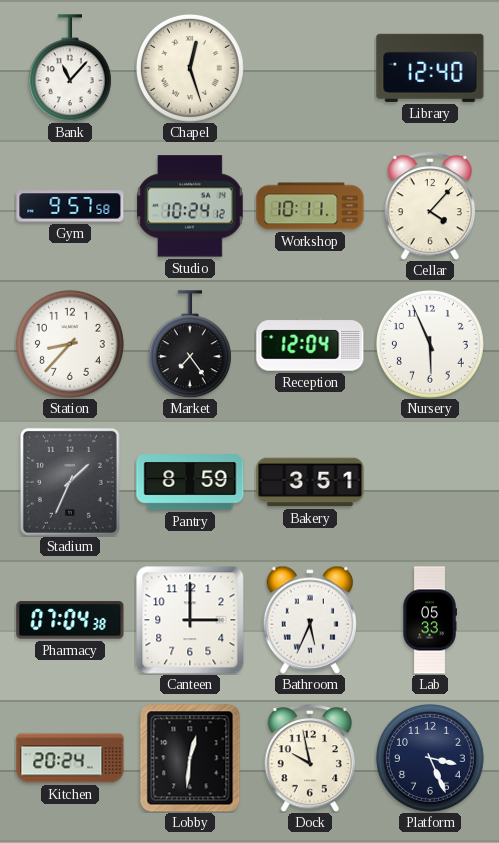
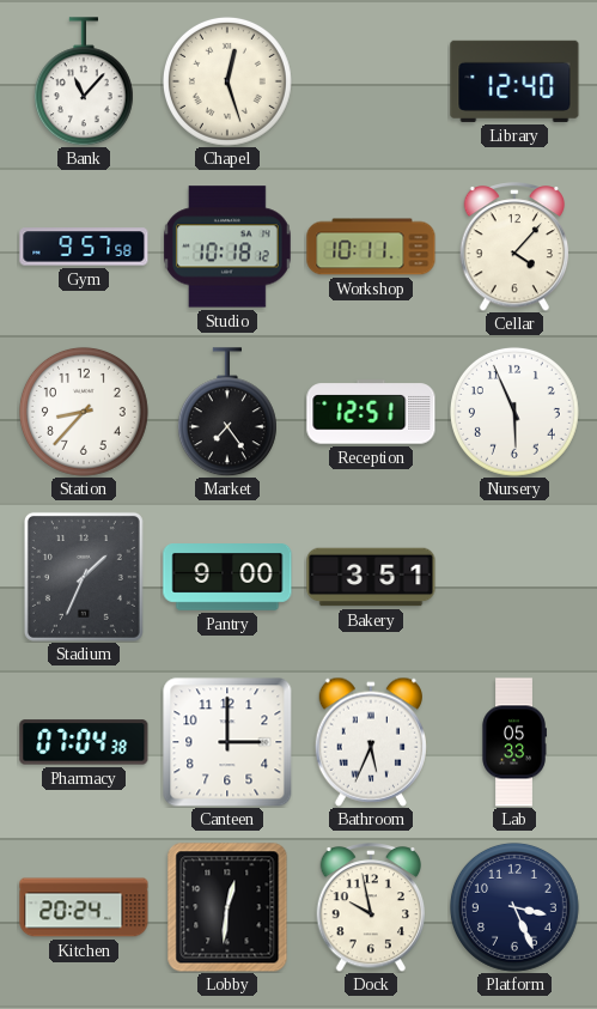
Studio: 10:24 -> 10:18 (227, 247)
Reception: 12:04 -> 12:51 (371, 412)
Pantry: 8:59 -> 9:00 (227, 578)
